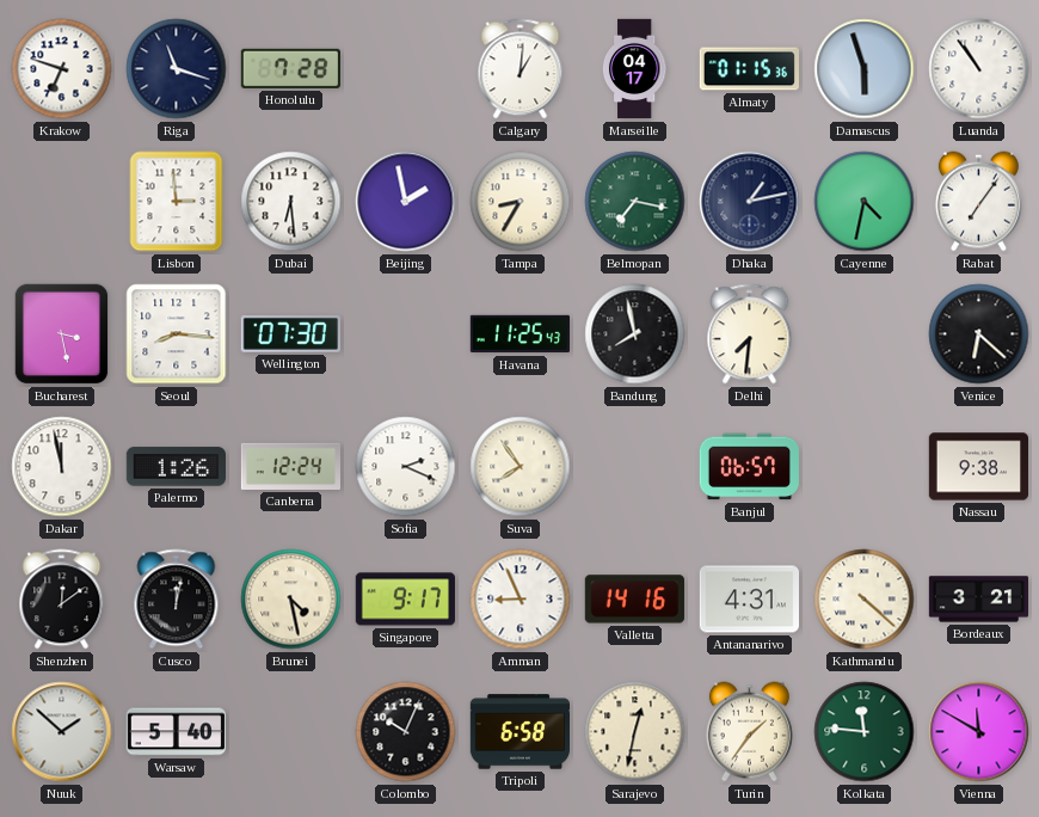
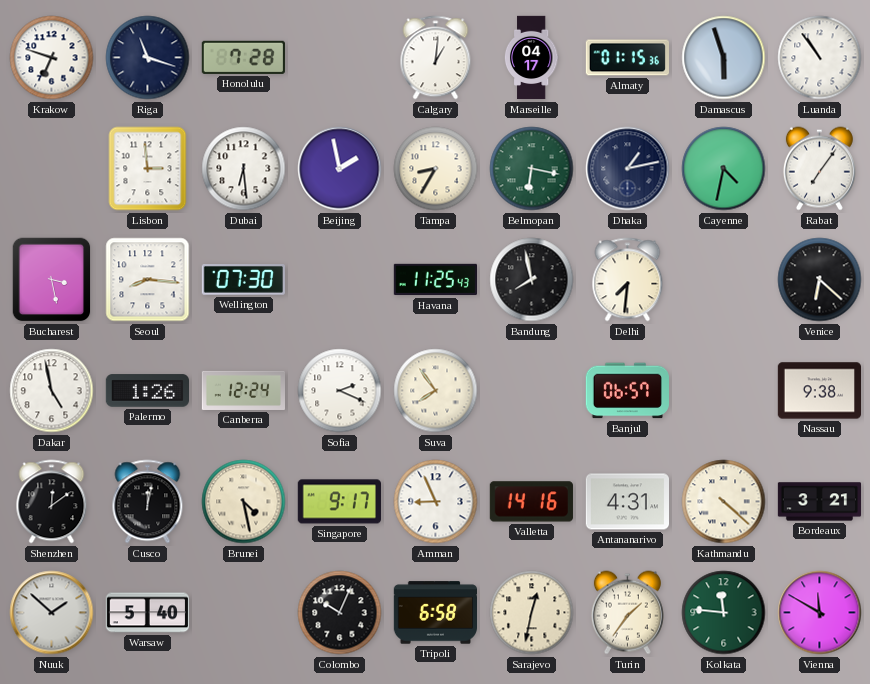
Belmopan: 7:17 -> 6:17 (532, 169)
Dakar: 11:58 -> 4:58 (52, 391)
